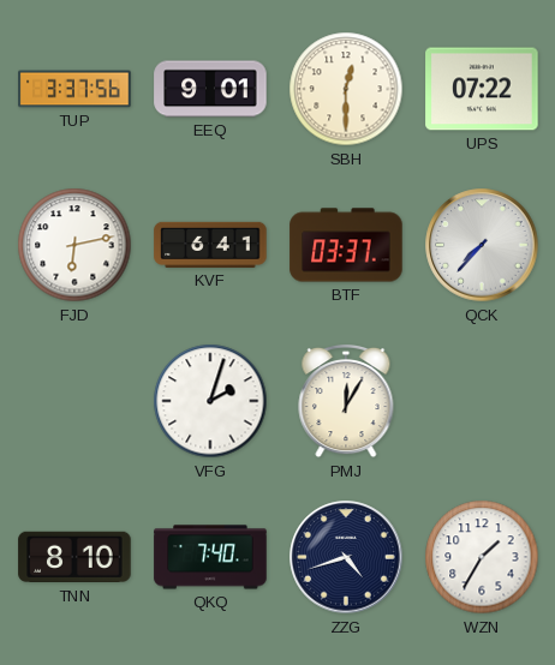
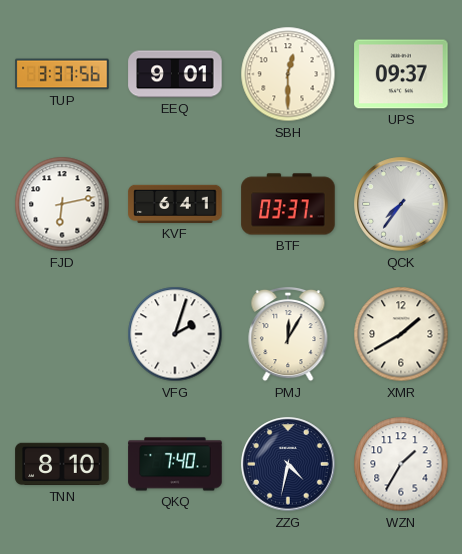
UPS: 07:22 -> 09:37 (401, 74)
QCK: 7:37 -> 7:36 (401, 204)
XMR: none -> 1:40 (401, 334)
ZZG: 4:42 -> 4:32 (288, 464)
